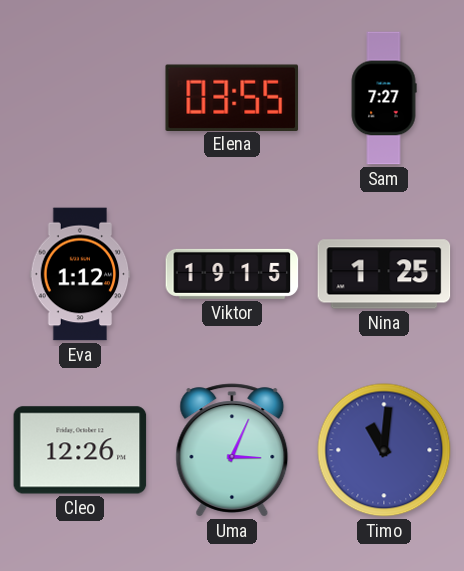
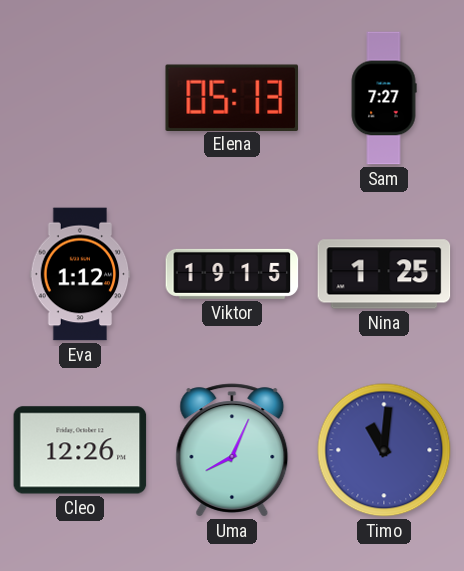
Elena: 03:55 -> 05:13 (231, 97)
Uma: 3:04 -> 8:04 (232, 450)
